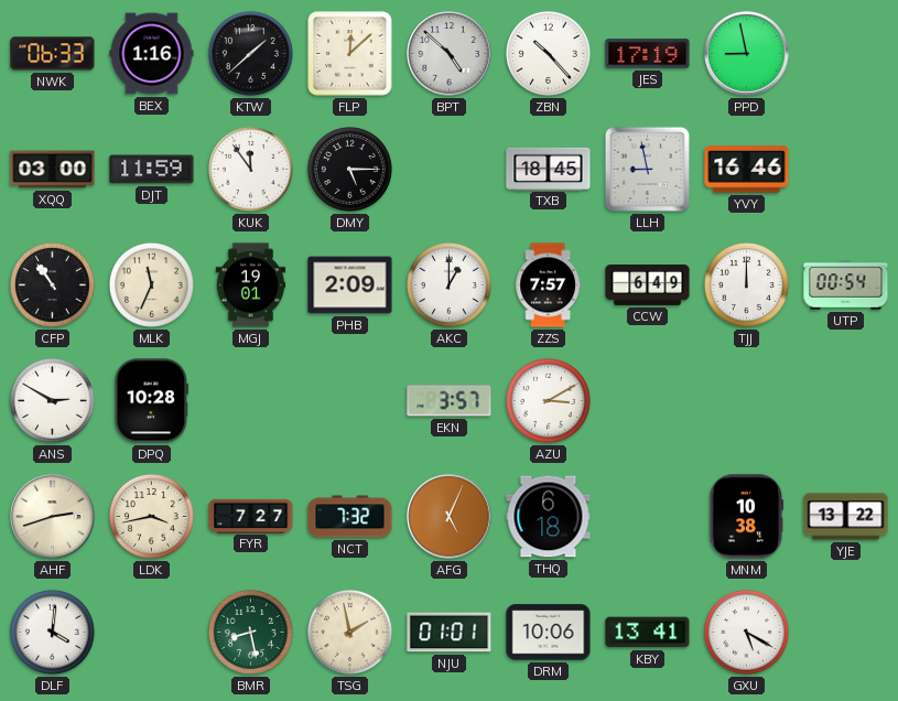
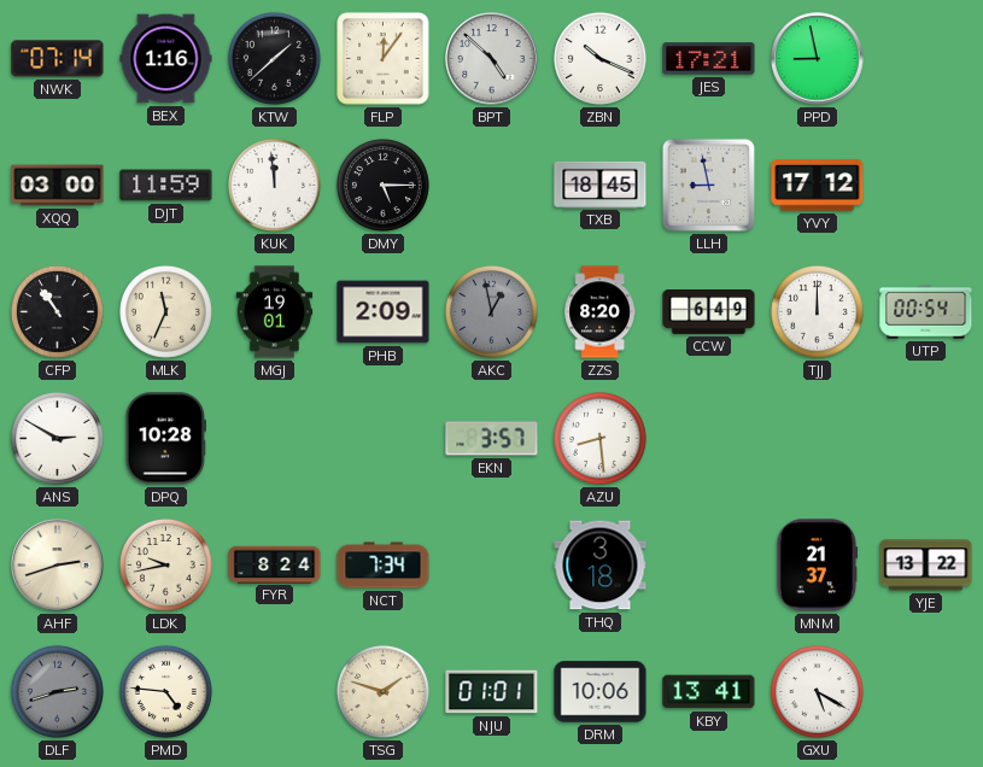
NWK: 06:33 -> 07:14 (58, 59)
FLP: 12:08 -> 12:06 (384, 59)
ZBN: 10:23 -> 10:19 (599, 58)
JES: 17:19 -> 17:21 (709, 59)
KUK: 11:54 -> 11:59 (274, 185)
YVY: 16:46 -> 17:12 (818, 186)
AKC: 1:00 -> 12:58 (491, 311)
AKC dial: white -> grey (491, 311)
ZZS: 7:57 -> 8:20 (599, 312)
AZU: 3:10 -> 8:29 (599, 438)
LDK: 3:43 -> 9:43 (165, 564)
FYR: 7:27 -> 8:24 (275, 564)
NCT: 7:32 -> 7:34 (384, 566)
AFG: 5:04 -> none (450, 517)
THQ: 6:18 -> 3:18 (601, 566)
MNM: 10:38 -> 21:37 (818, 566)
DLF: 4:01 -> 2:42 (57, 691)
DLF dial: white -> grey (57, 691)
PMD: none -> 4:46 (165, 691)
BMR: 8:28 -> none (250, 632)
TSG: 1:58 -> 1:48 (382, 691)
